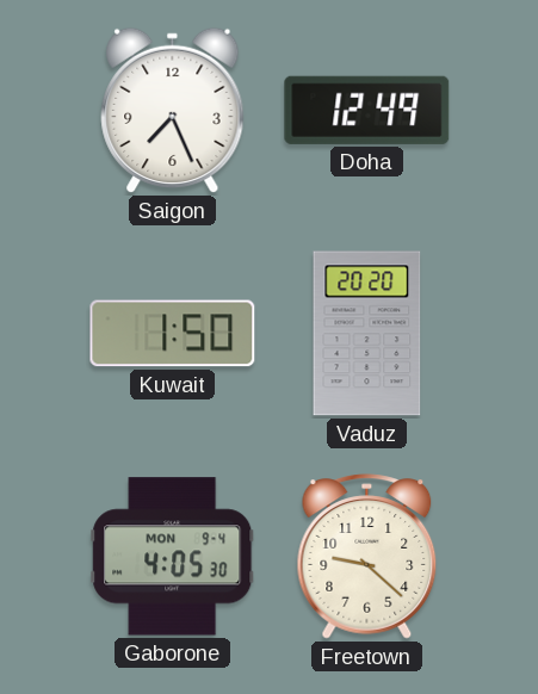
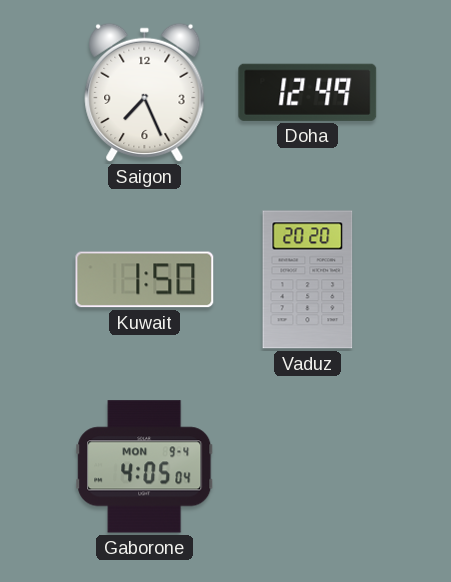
Gaborone: 4:05:30 -> 4:05:04 (145, 467)
Freetown: 9:22 -> none (367, 557)
